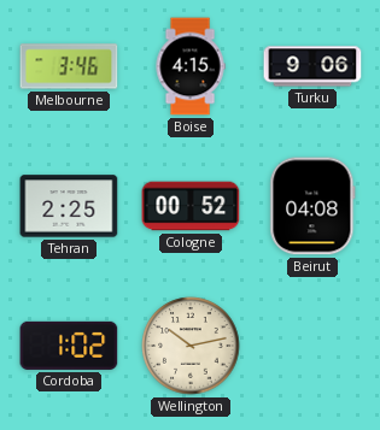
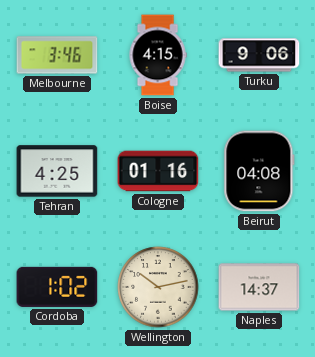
Tehran: 2:25 -> 4:25 (57, 171)
Cologne: 00:52 -> 01:16 (158, 171)
Naples: none -> 14:37 (259, 287)
